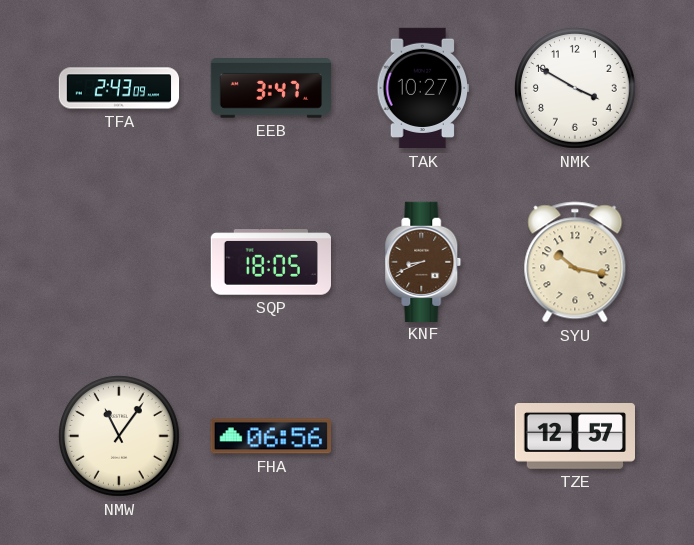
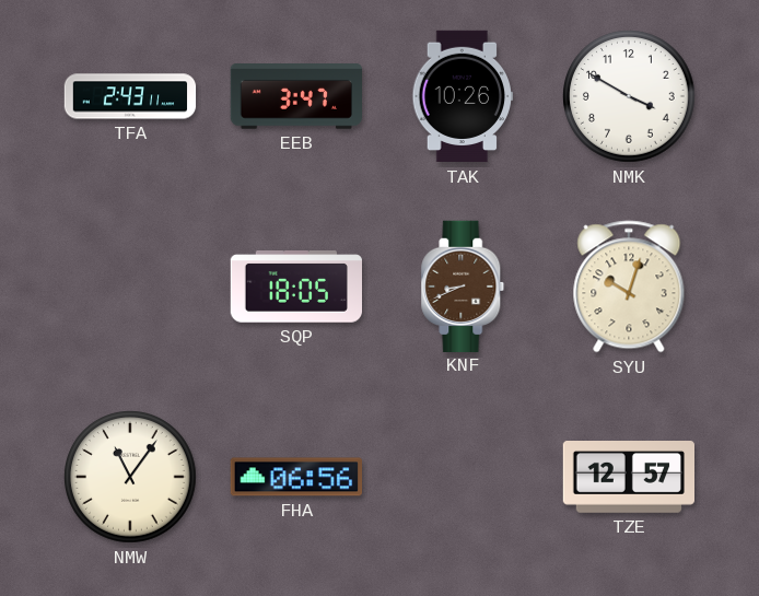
TFA: 2:43:09 -> 2:43:11 (130, 96)
TAK: 10:27 -> 10:26 (463, 96)
SYU: 10:17 -> 10:03 (629, 287)
